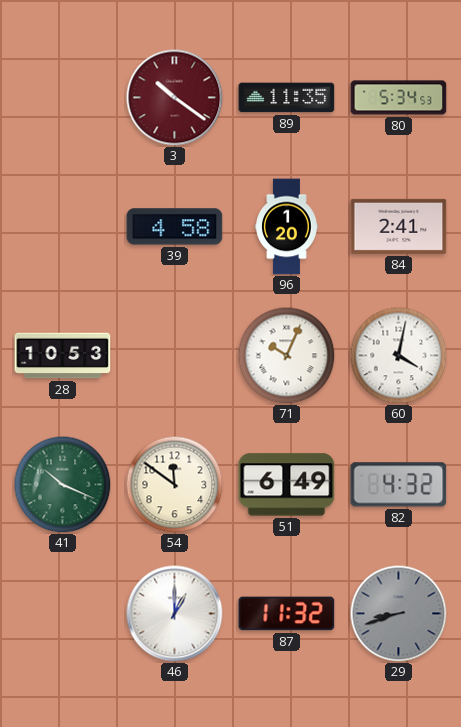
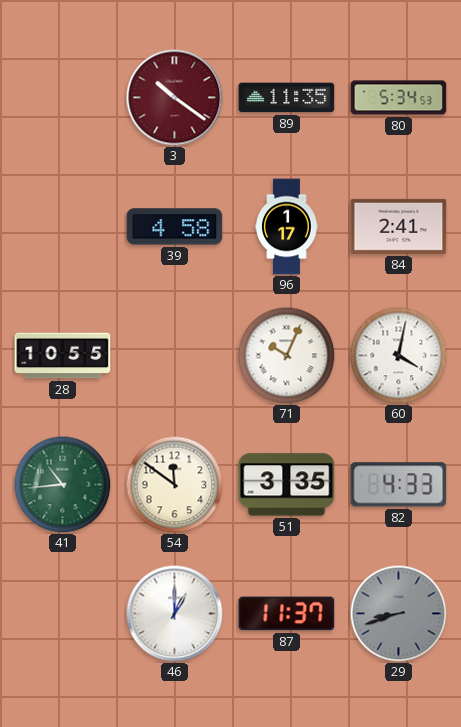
96: 1:20 -> 1:17 (287, 227)
28: 10:53 -> 10:55 (63, 356)
41: 10:19 -> 10:44 (62, 484)
51: 6:49 -> 3:35 (287, 485)
82: 4:32 -> 4:33 (399, 485)
87: 11:32 -> 11:37 (287, 614)
